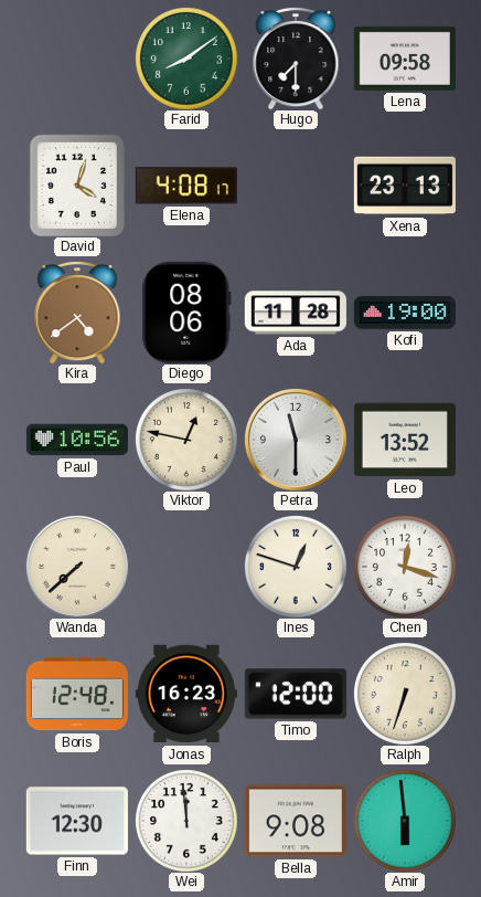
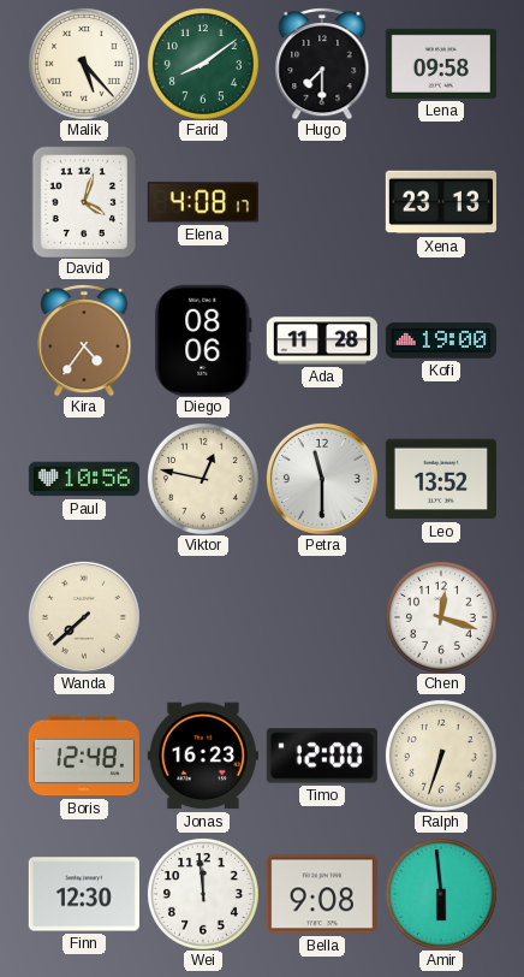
Malik: none -> 5:23 (84, 64)
Kira: 4:39 -> 4:36 (84, 341)
Ines: 12:48 -> none (296, 567)
